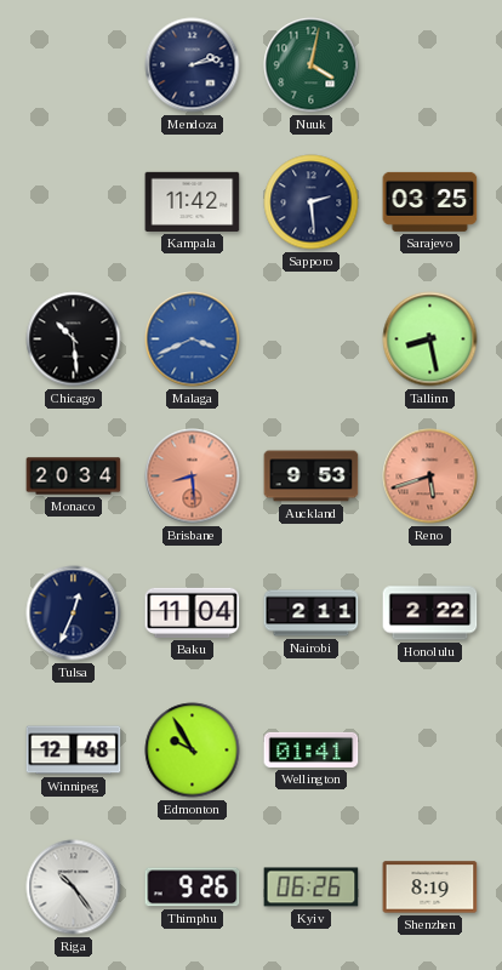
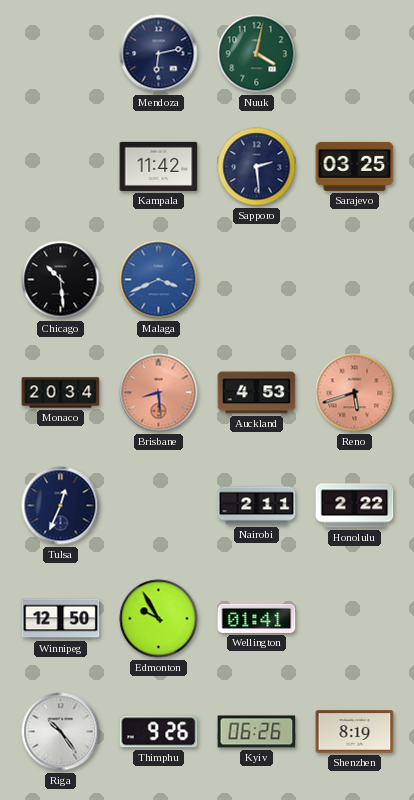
Mendoza: 2:13 -> 6:13 (159, 54)
Tallinn: 8:28 -> none (430, 339)
Auckland: 9:53 -> 4:53 (257, 393)
Baku: 11:04 -> none (193, 612)
Winnipeg: 12:48 -> 12:50 (61, 619)
